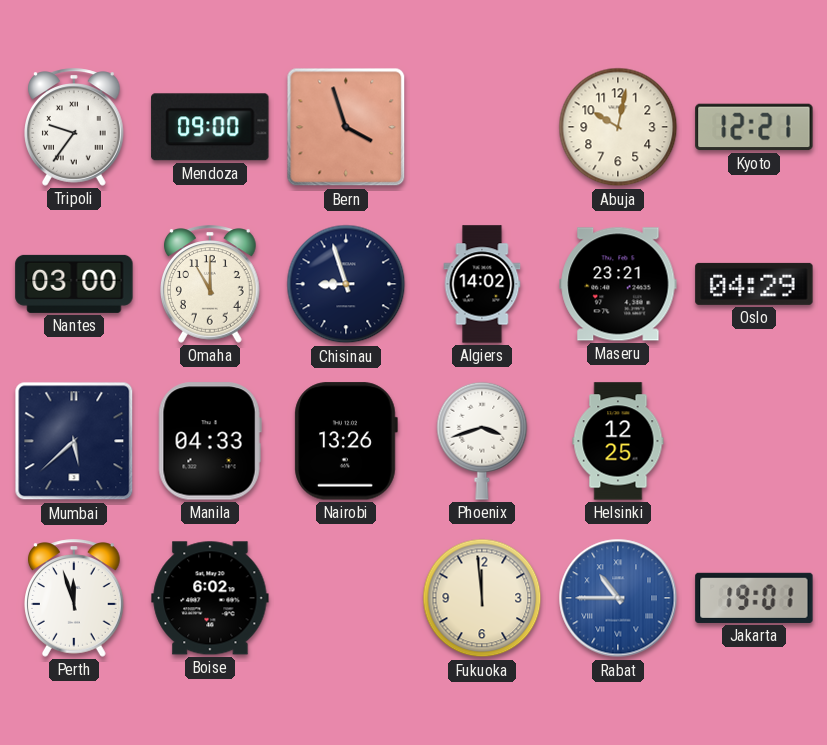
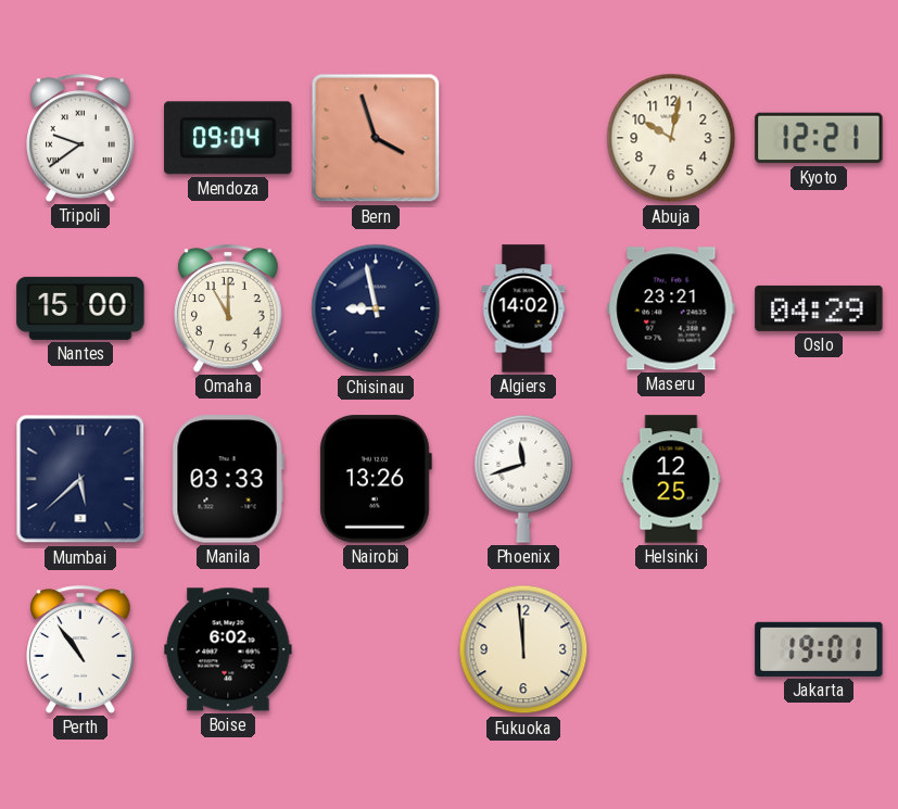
Tripoli: 9:36 -> 9:39 (81, 138)
Mendoza: 09:00 -> 09:04 (228, 138)
Nantes: 03:00 -> 15:00 (80, 308)
Chisinau: 8:57 -> 8:58 (376, 308)
Manila: 04:33 -> 03:33 (228, 479)
Phoenix: 3:42 -> 11:42 (523, 479)
Perth: 11:57 -> 10:54 (81, 649)
Rabat: 10:45 -> none (618, 598)
